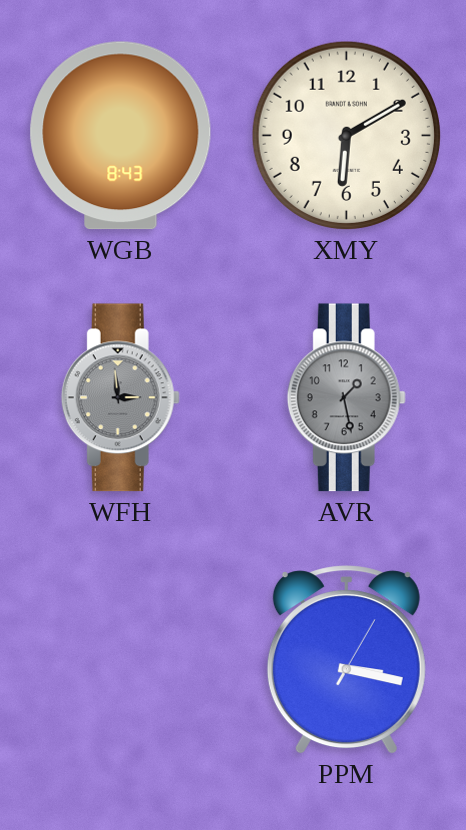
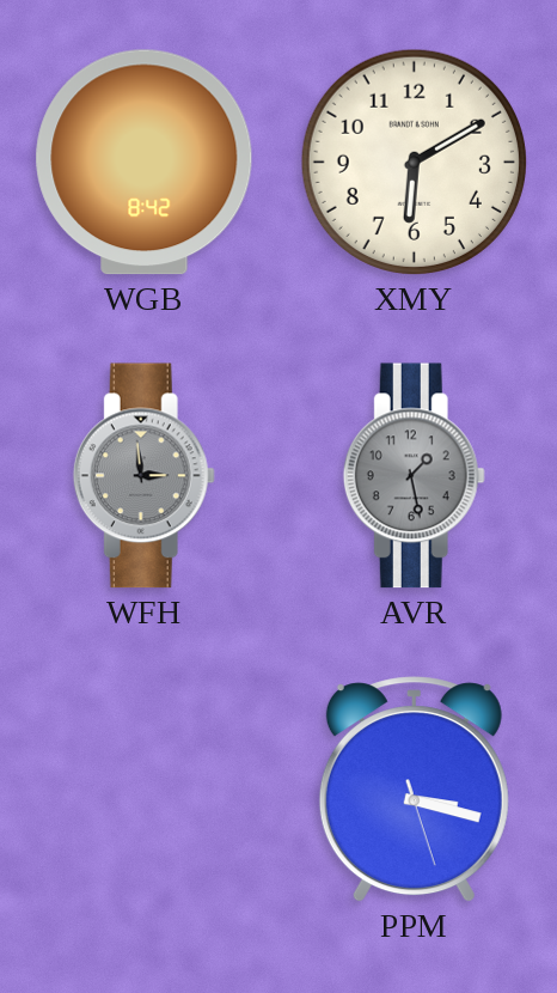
WGB: 8:43 -> 8:42 (145, 163)
PPM: 3:17:05 -> 3:17:27 (414, 790)
